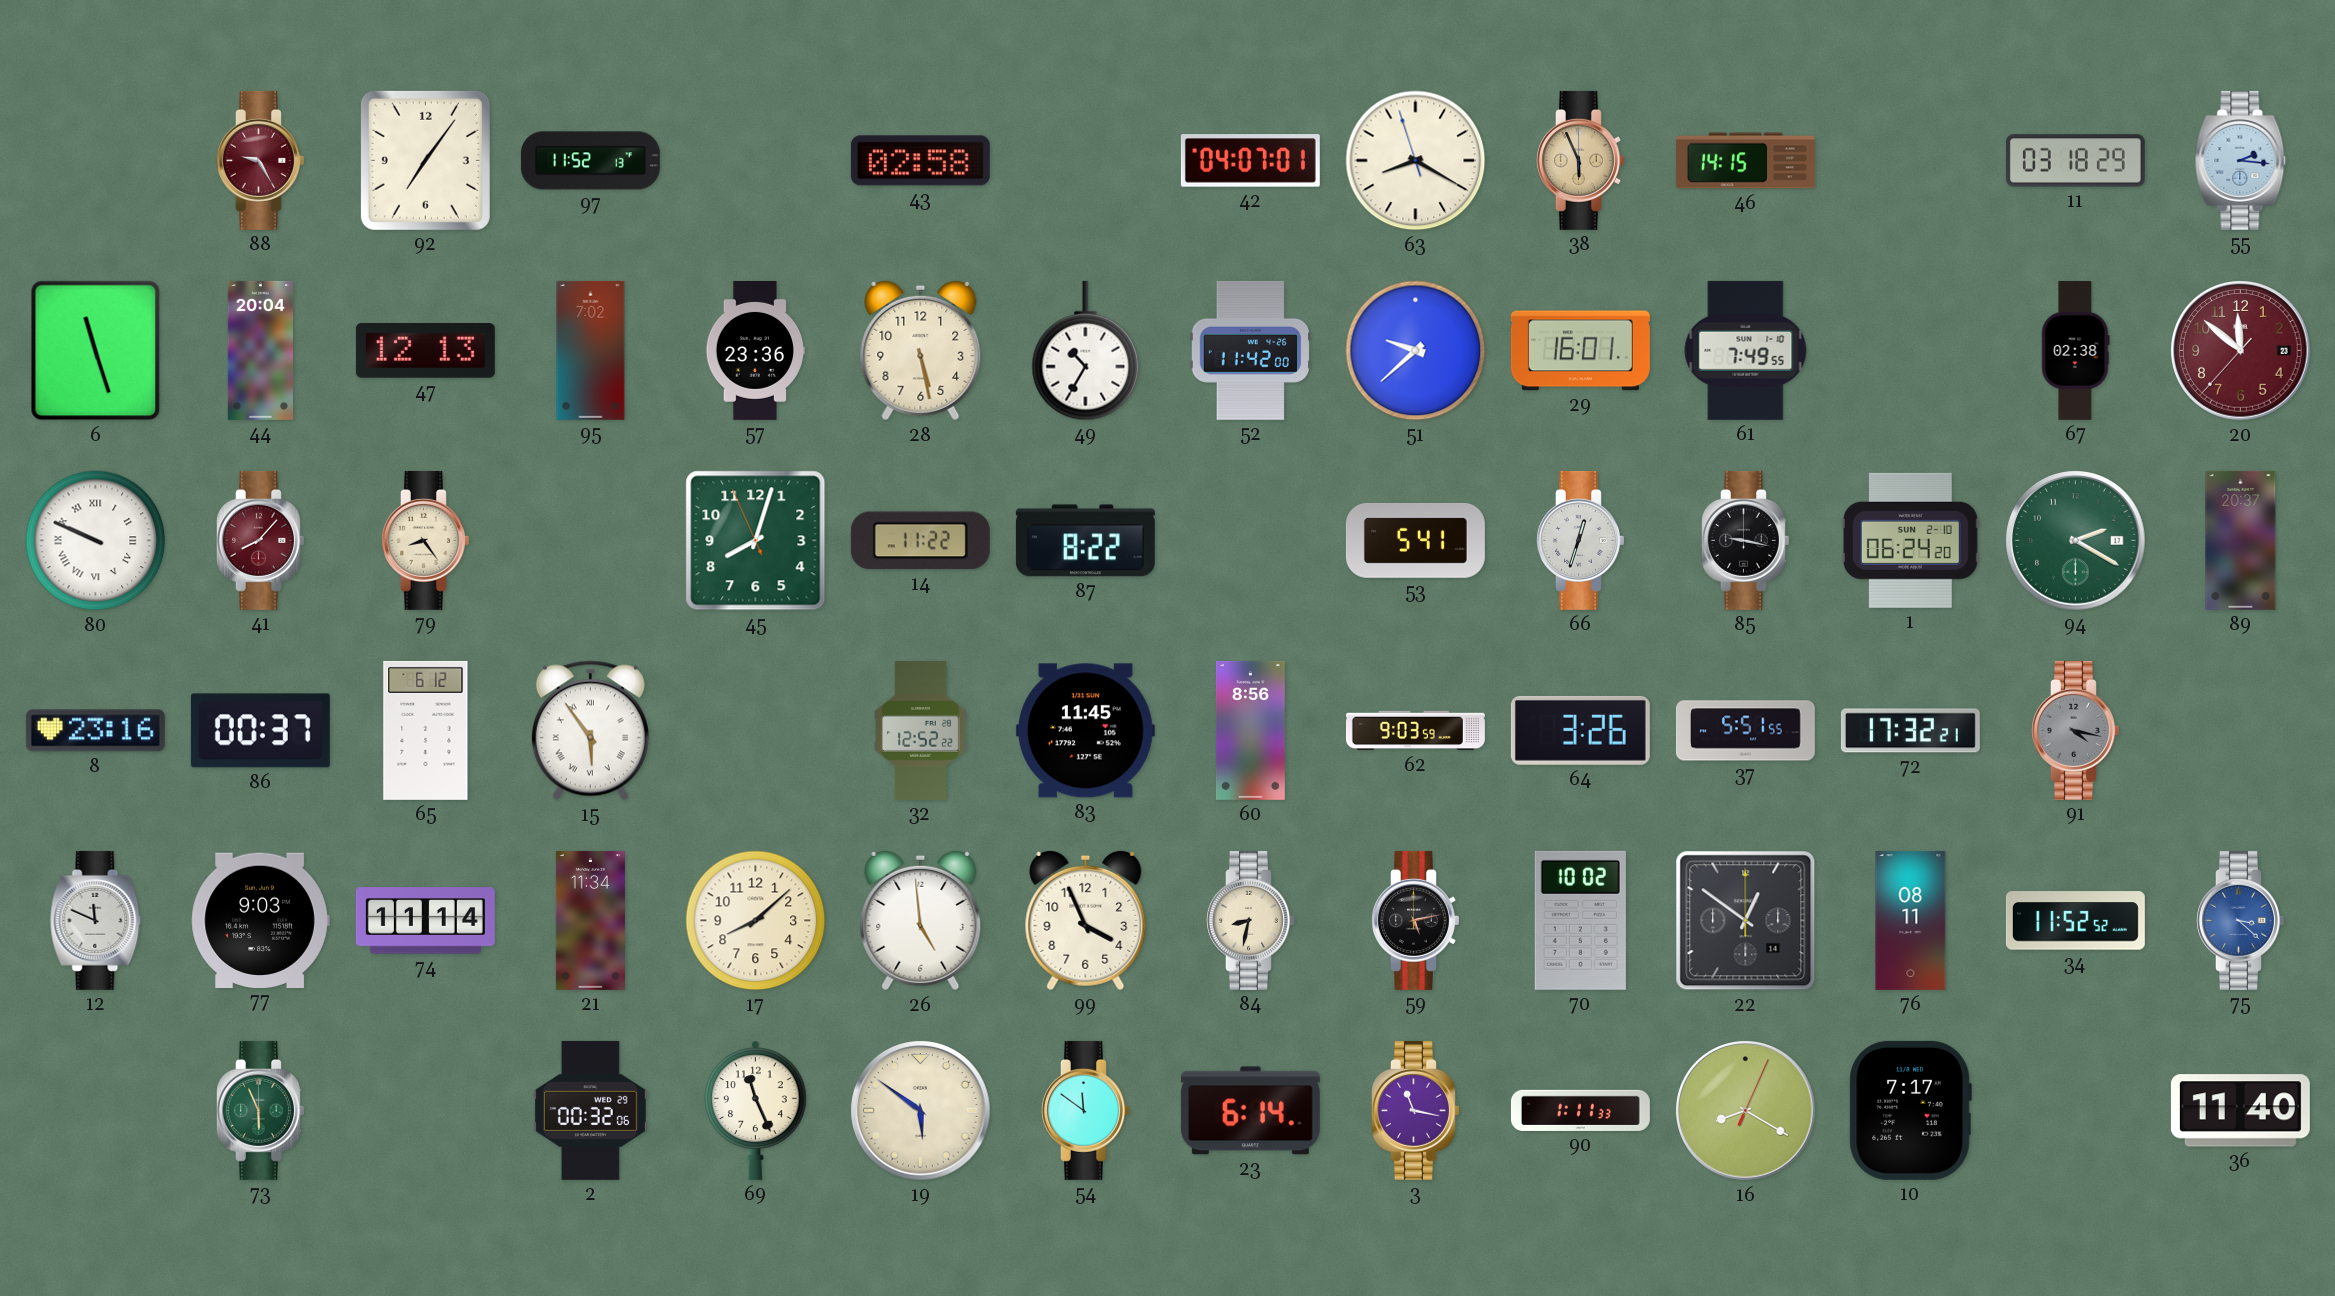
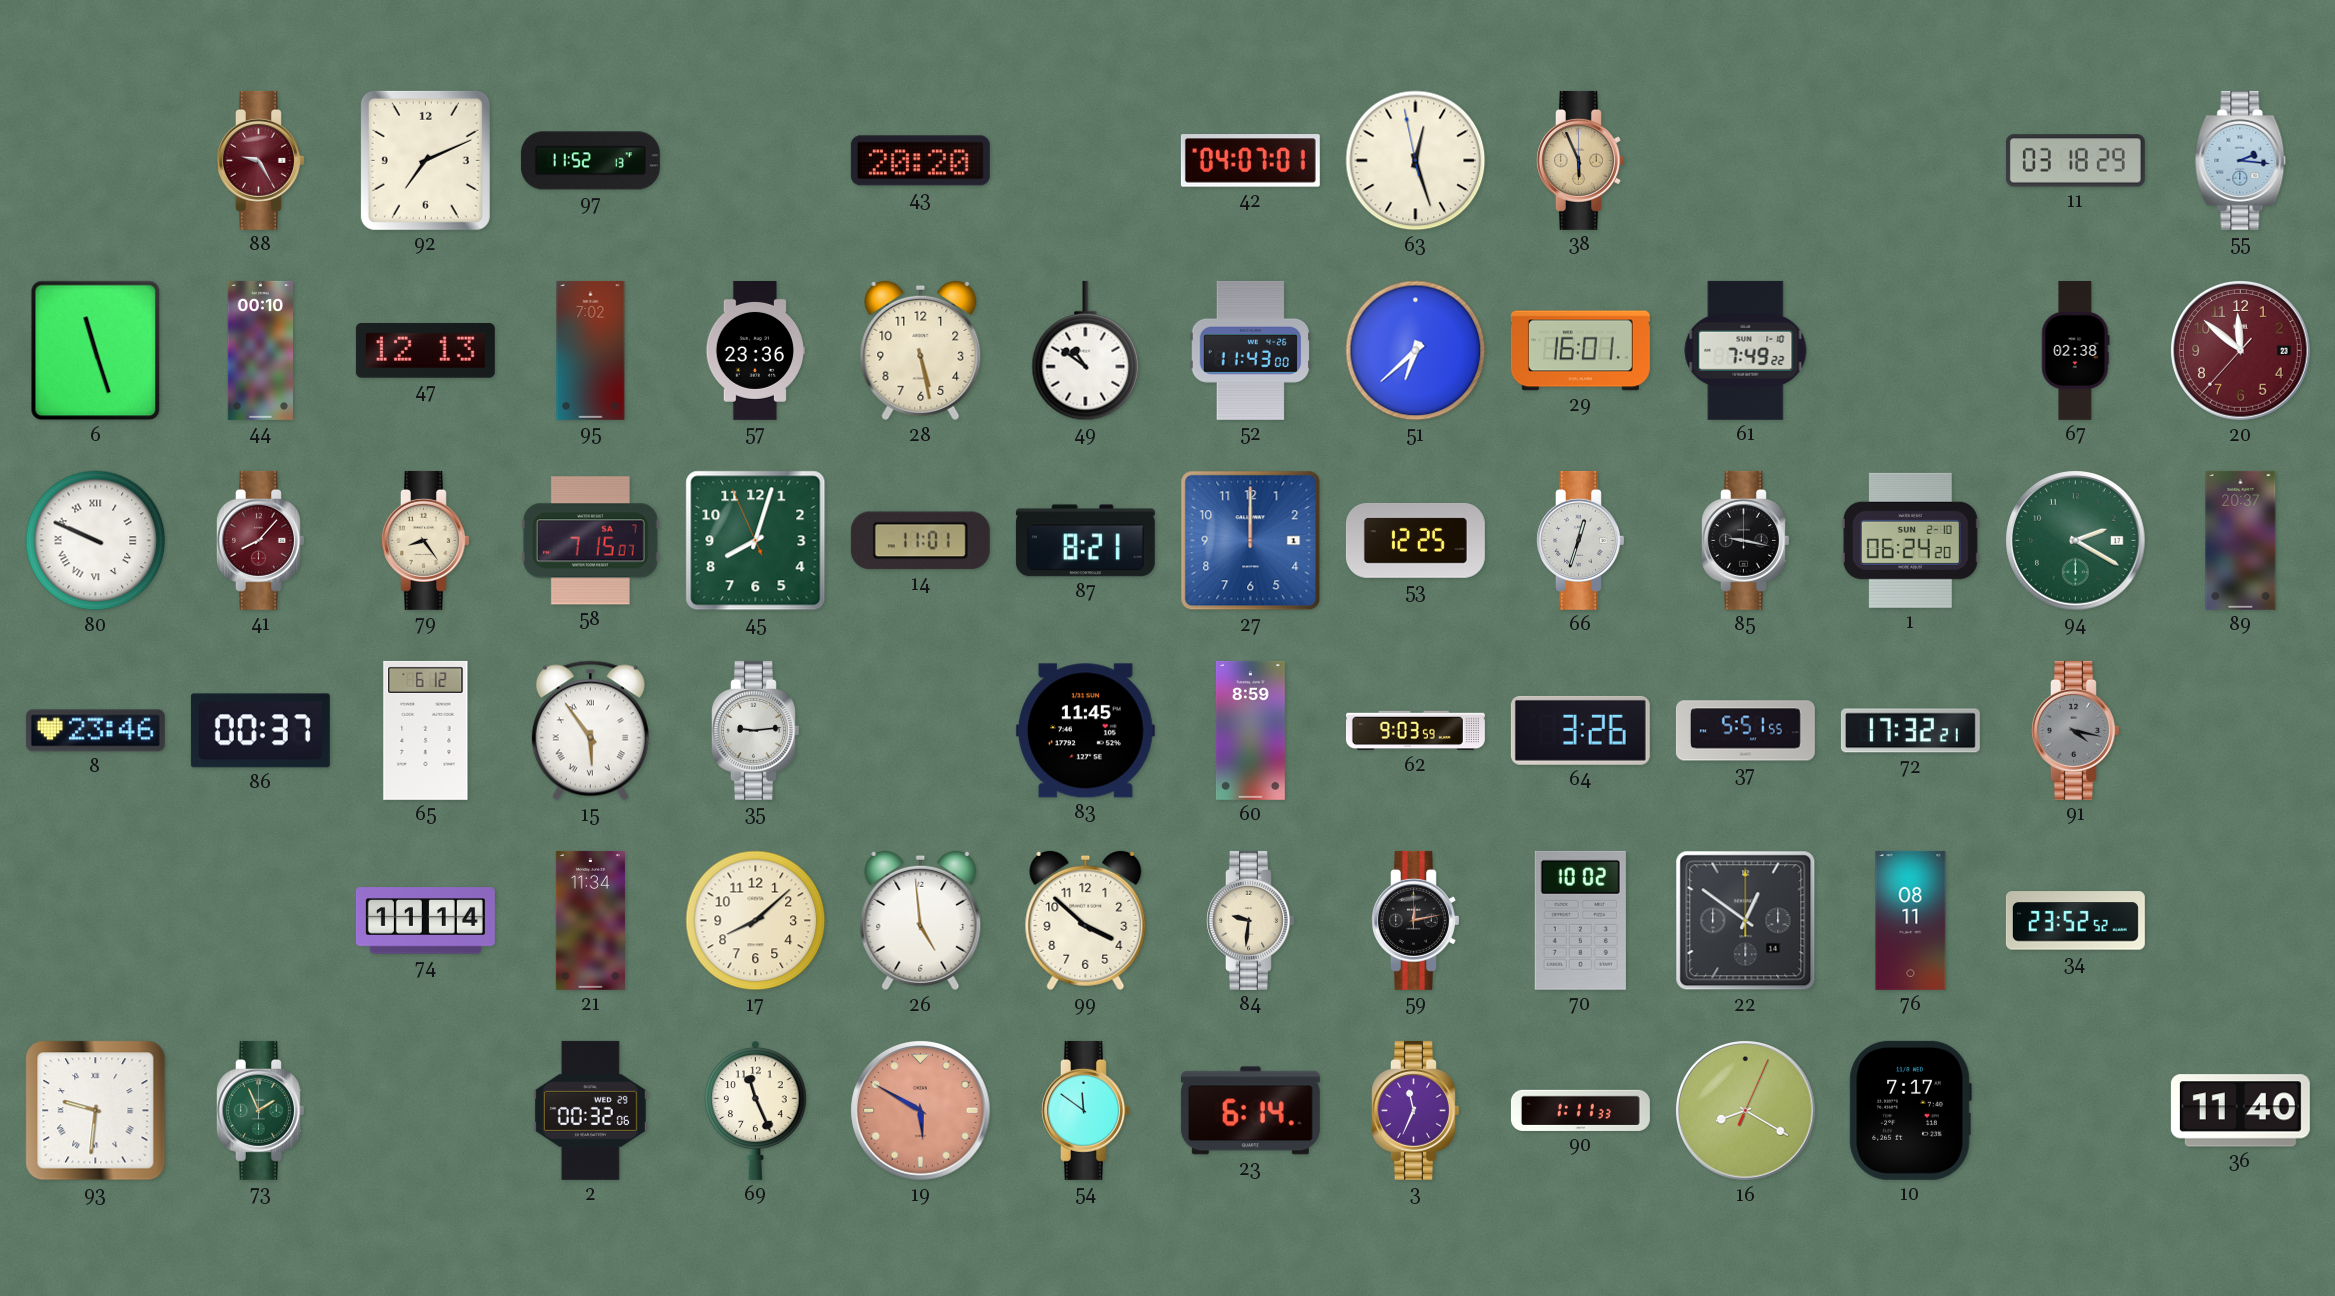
92: 7:06 -> 7:11 (425, 160)
43: 02:58 -> 20:20 (920, 161)
63: 8:19 -> 12:26 (1416, 161)
46: 14:15 -> none (1745, 161)
44: 20:04 -> 00:10 (260, 350)
49: 10:35 -> 10:51 (1086, 351)
52: 11:42 -> 11:43 (1250, 350)
51: 9:38 -> 6:38 (1416, 351)
61: 7:49:55 -> 7:49:22 (1746, 350)
58: none -> 7:15 (590, 541)
14: 11:22 -> 11:01 (920, 541)
87: 8:22 -> 8:21 (1085, 541)
27: none -> 12:00 (1251, 541)
53: 5:41 -> 12:25 (1415, 540)
8: 23:16 -> 23:46 (95, 731)
35: none -> 9:14 (756, 730)
32: 12:52 -> none (921, 730)
60: 8:56 -> 8:59 (1250, 730)
12: 11:49 -> none (96, 920)
77: 9:03 -> none (260, 920)
99: 3:56 -> 3:52 (1086, 921)
84: 8:32 -> 9:31 (1251, 920)
59: 5:13 -> 12:13 (1416, 920)
34: 11:52 -> 23:52 (2075, 921)
75: 3:22 -> none (2241, 920)
93: none -> 9:31 (96, 1111)
73: 5:56 -> 1:56 (261, 1110)
19: 5:51 -> 5:50 (921, 1111)
19 dial: cream -> salmon (921, 1111)
3: 11:17 -> 11:34 (1416, 1110)
